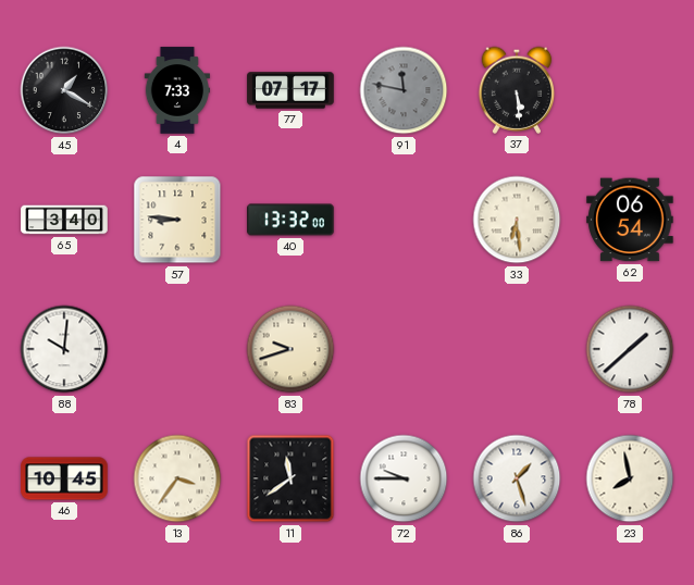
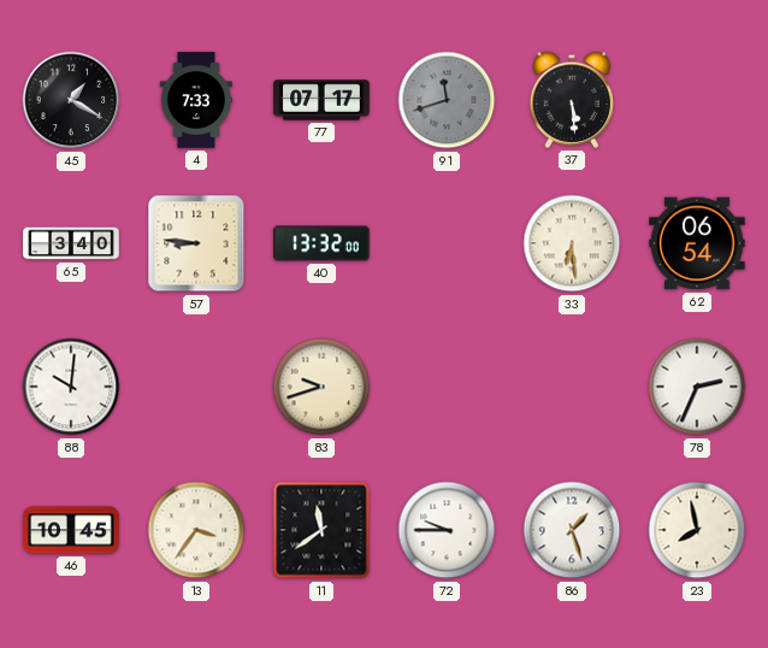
91: 11:47 -> 11:42 (447, 100)
78: 1:38 -> 2:34 (697, 387)
